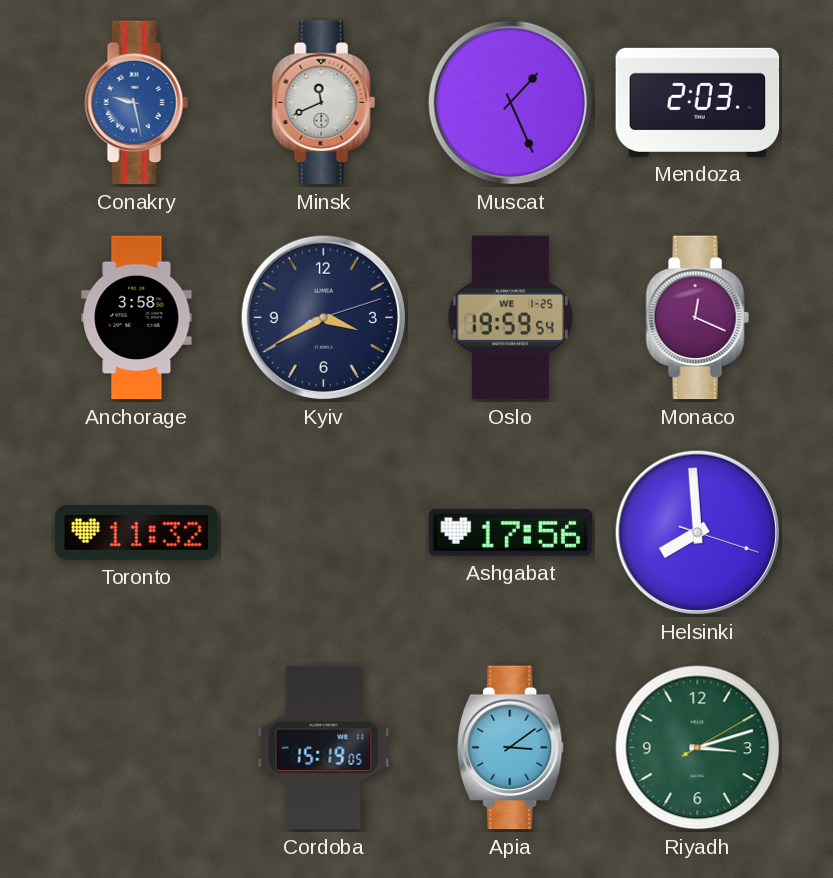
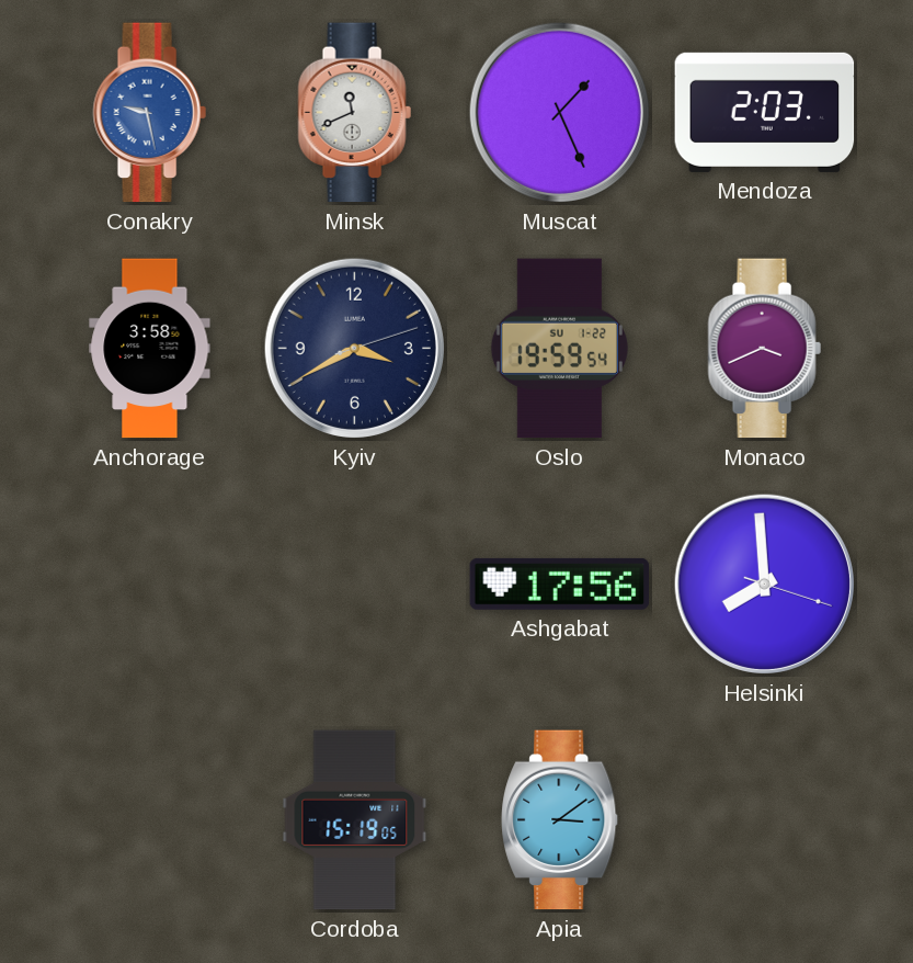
Oslo date: WE 1-25 -> SU 1-22 (559, 349)
Monaco: 12:19 -> 3:41 (764, 349)
Toronto: 11:32 -> none (137, 532)
Riyadh: 3:12 -> none (698, 748)
